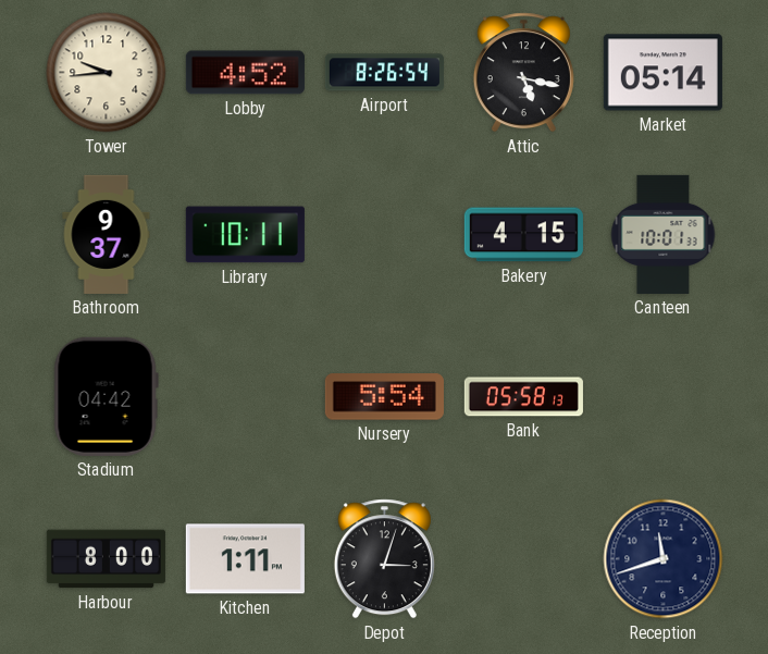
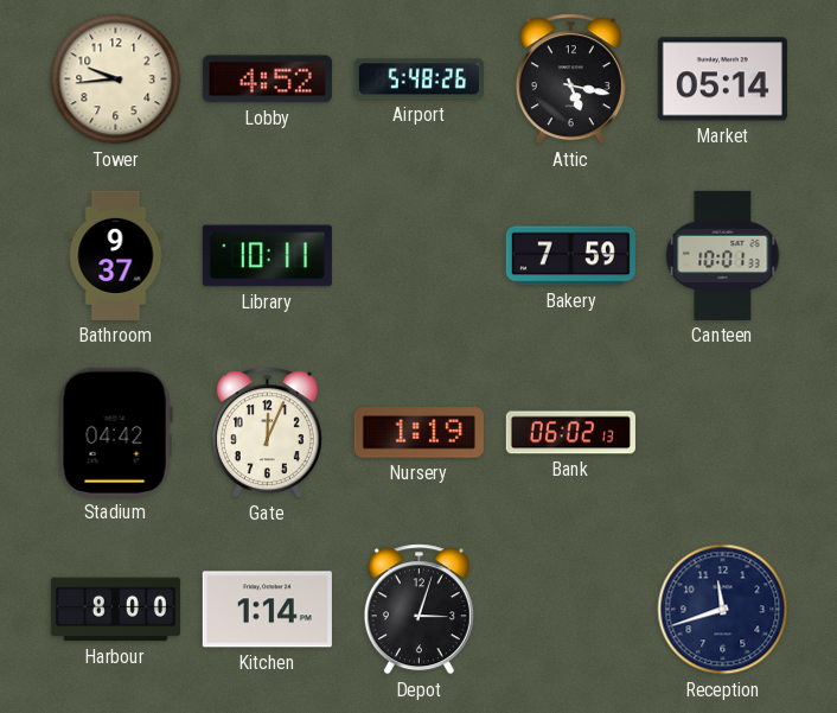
Airport: 8:26 -> 5:48 (418, 79)
Bakery: 4:15 -> 7:59 (570, 256)
Gate: none -> 12:04 (267, 433)
Nursery: 5:54 -> 1:19 (418, 433)
Bank: 05:58 -> 06:02 (570, 433)
Kitchen: 1:11 -> 1:14 (267, 610)
